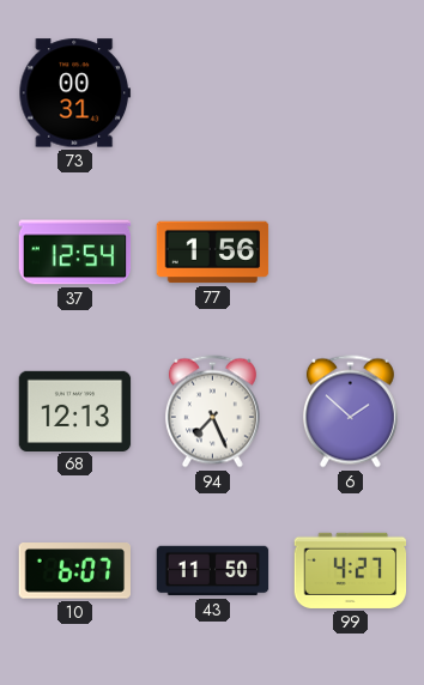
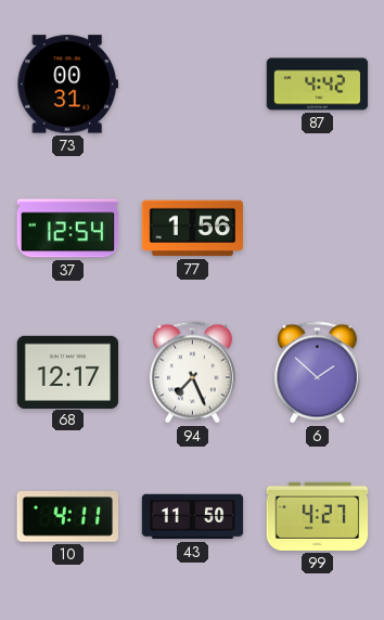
87: none -> 4:42 (318, 85)
68: 12:13 -> 12:17 (68, 372)
10: 6:07 -> 4:11 (67, 517)
